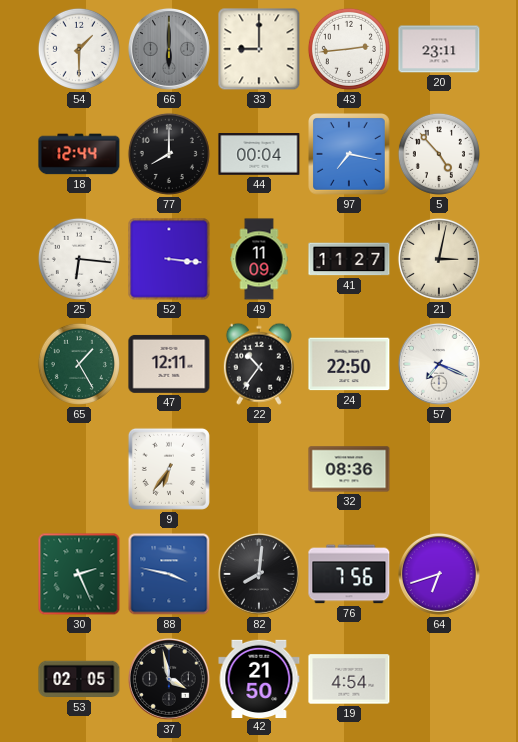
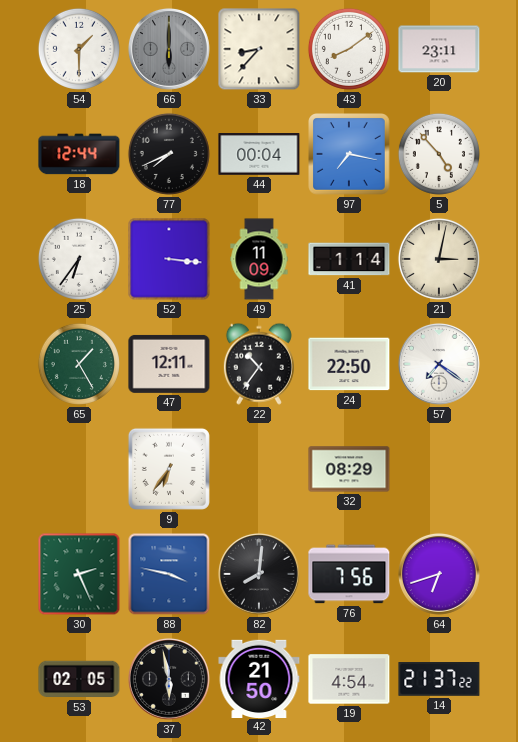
33: 9:00 -> 8:37 (259, 49)
43: 2:44 -> 8:09 (349, 49)
77: 8:00 -> 7:41 (169, 154)
25: 6:16 -> 6:36 (79, 259)
41: 11:27 -> 1:14 (349, 259)
57: 7:19 -> 7:21 (439, 364)
32: 08:36 -> 08:29 (349, 469)
37: 3:58 -> 5:58 (169, 679)
14: none -> 21:37 (439, 680)
